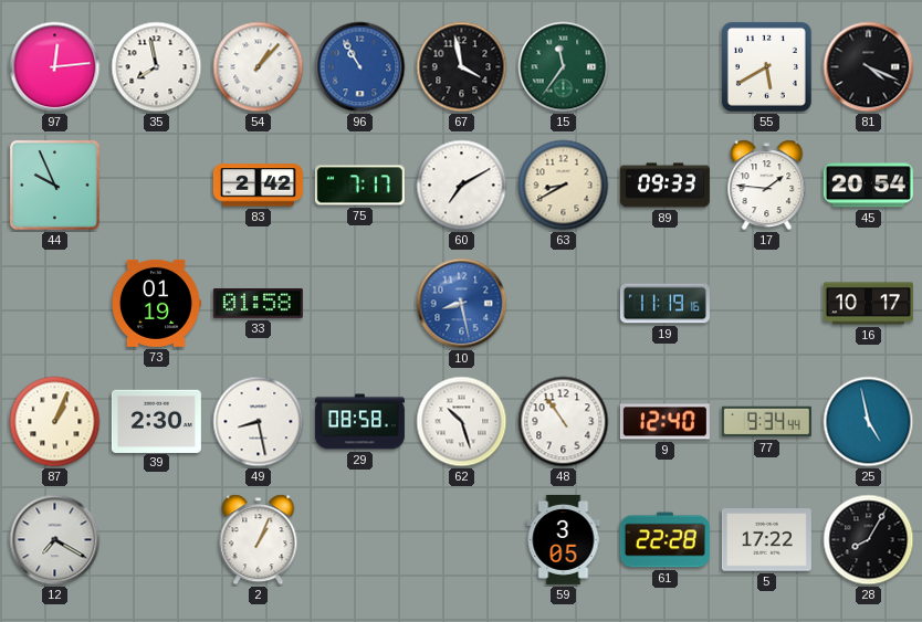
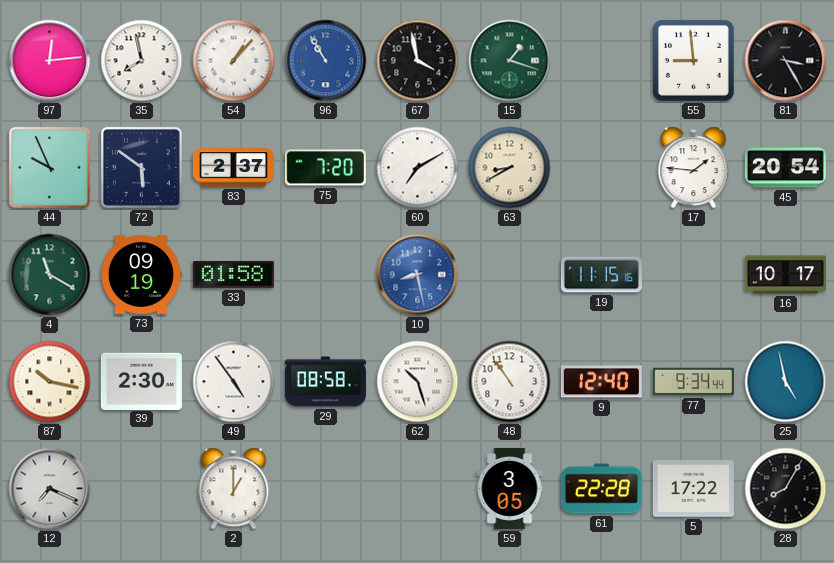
15: 11:36 -> 1:18 (510, 61)
55: 5:40 -> 8:59 (693, 60)
81: 4:19 -> 3:25 (786, 61)
72: none -> 5:51 (141, 167)
83: 2:42 -> 2:37 (233, 168)
75: 7:17 -> 7:20 (325, 168)
89: 09:33 -> none (664, 186)
4: none -> 11:20 (50, 275)
73: 01:19 -> 09:19 (142, 274)
19: 11:19 -> 11:15 (601, 275)
87: 1:04 -> 10:17 (50, 382)
49: 8:28 -> 4:54 (234, 382)
12: 7:20 -> 7:19 (50, 489)
2: 1:04 -> 1:00 (234, 489)
